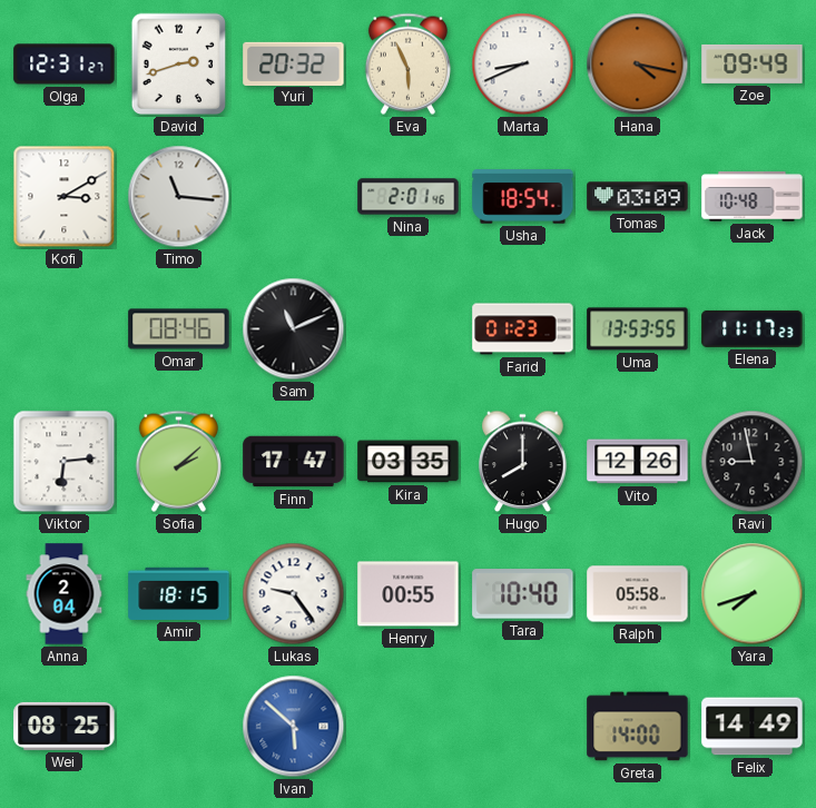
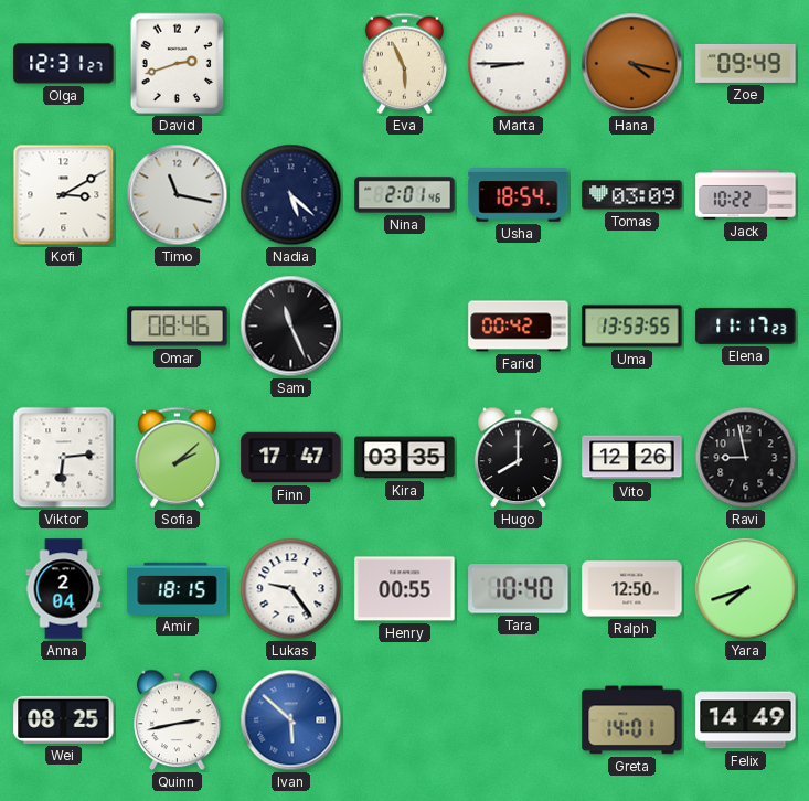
Yuri: 20:32 -> none (294, 63)
Marta: 8:41 -> 8:45 (519, 64)
Timo: 11:16 -> 11:17 (178, 195)
Nadia: none -> 5:22 (291, 195)
Jack: 10:48 -> 10:22 (746, 195)
Sam: 11:11 -> 11:26 (291, 327)
Farid: 01:23 -> 00:42 (519, 327)
Ralph: 05:58 -> 12:50 (632, 589)
Quinn: none -> 2:43 (178, 720)
Greta: 14:00 -> 14:01 (632, 720)
